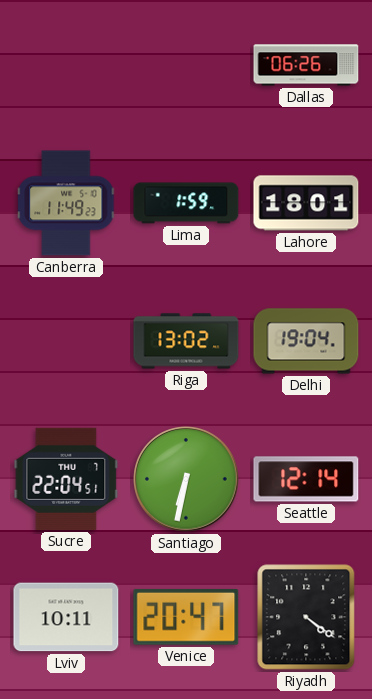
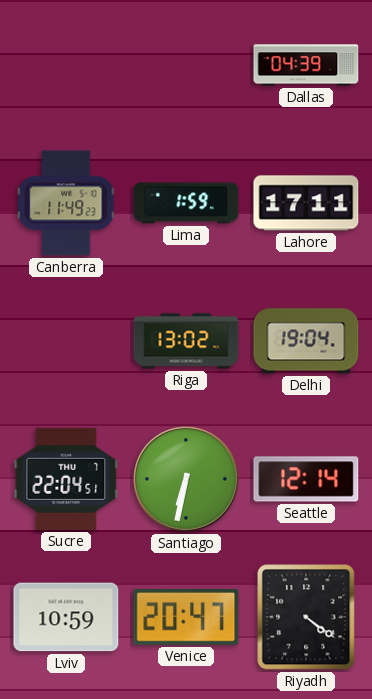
Dallas: 06:26 -> 04:39 (306, 65)
Lahore: 18:01 -> 17:11 (306, 203)
Lviv: 10:11 -> 10:59 (66, 617)
